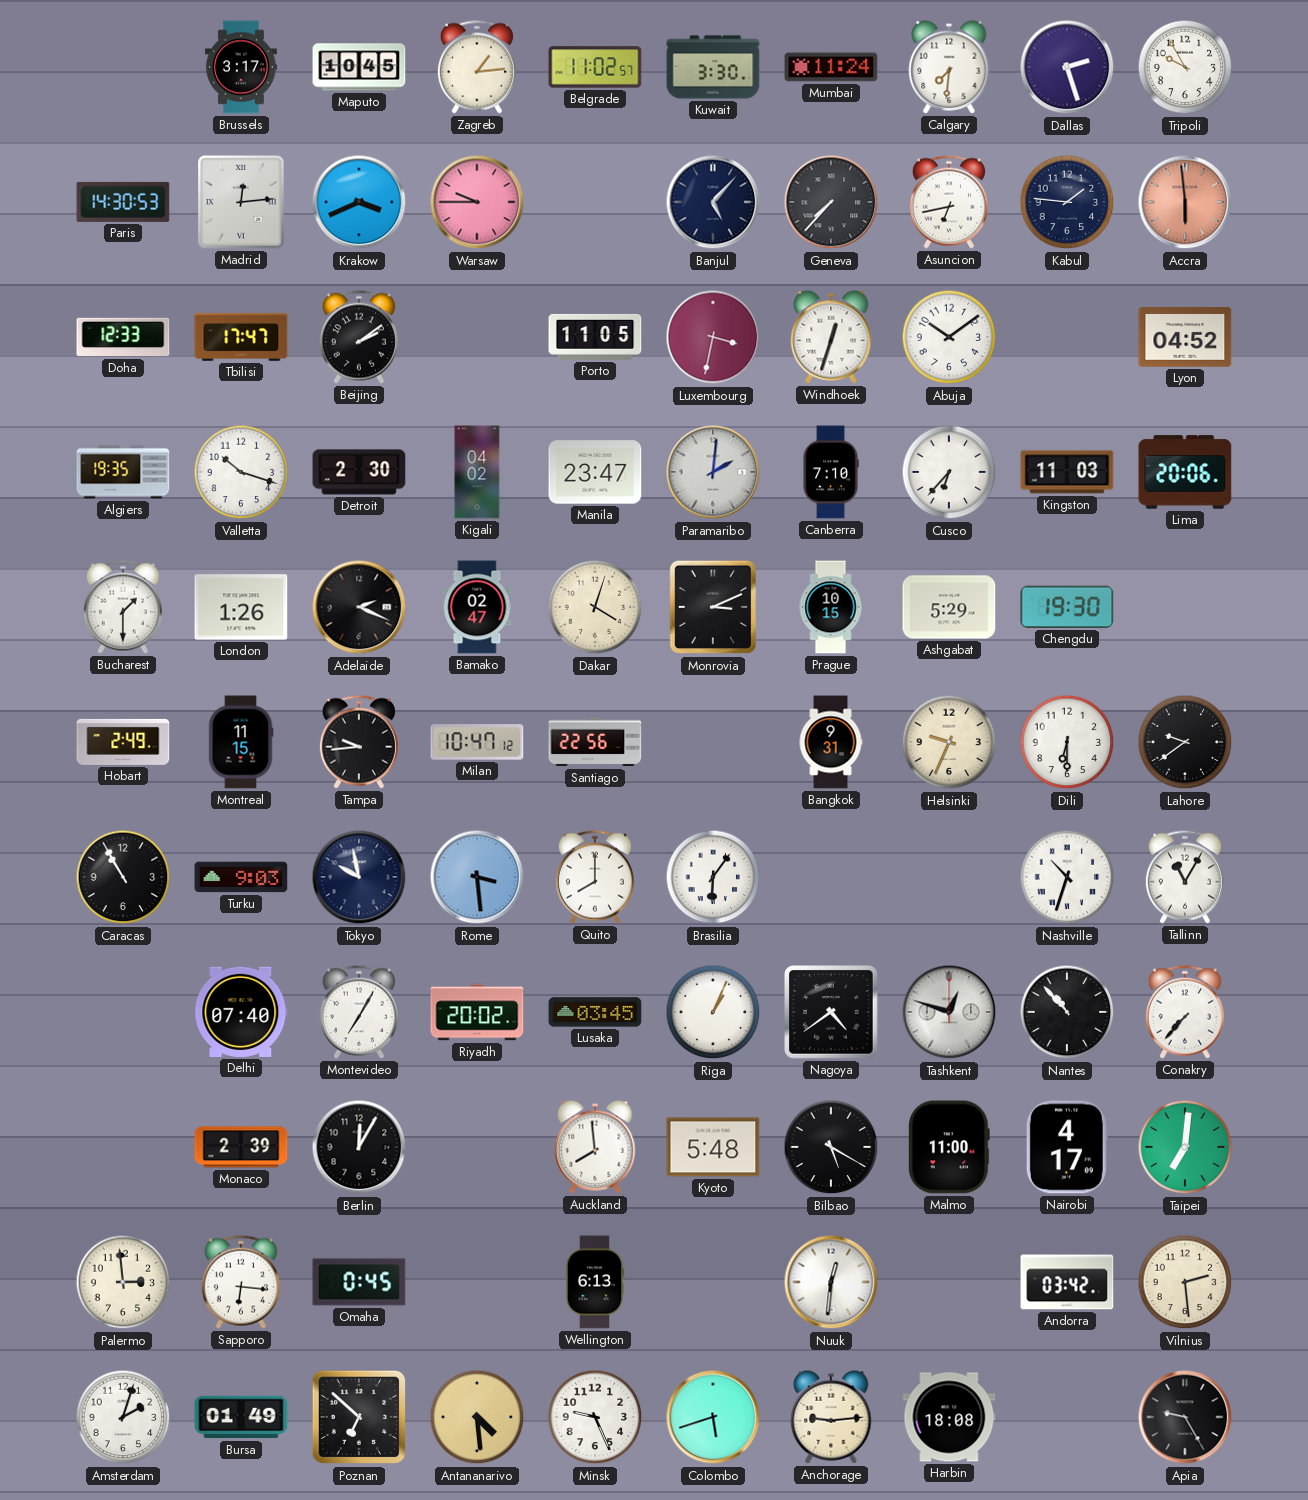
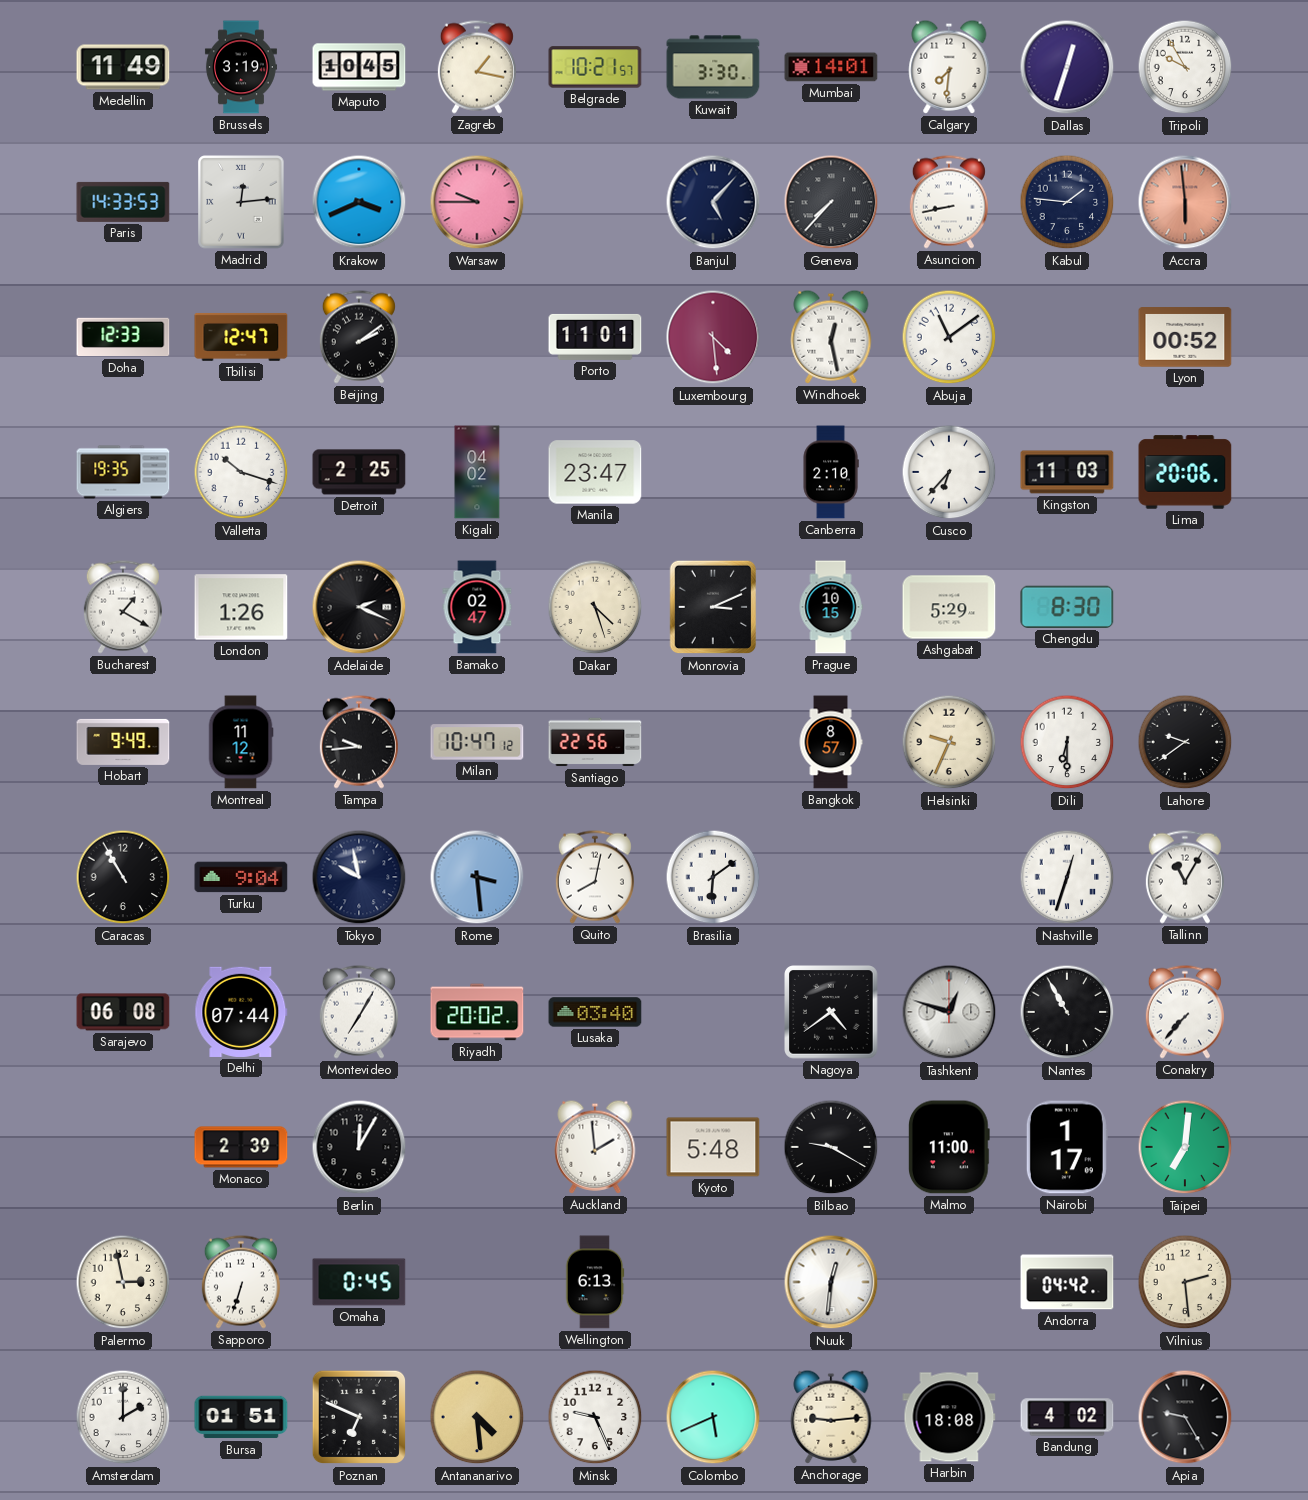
Medellin: none -> 11:49 (123, 67)
Brussels: 3:17 -> 3:19 (241, 67)
Zagreb: 1:14 -> 1:17 (477, 67)
Belgrade: 11:02 -> 10:21 (595, 67)
Mumbai: 11:24 -> 14:01 (831, 67)
Dallas: 2:27 -> 12:33 (1067, 67)
Paris: 14:30 -> 14:33 (123, 202)
Asuncion: 6:43 -> 8:43 (949, 202)
Tbilisi: 17:47 -> 12:47 (241, 337)
Porto: 11:05 -> 11:01 (595, 337)
Luxembourg: 3:32 -> 4:29 (713, 337)
Windhoek: 12:33 -> 12:28 (831, 337)
Abuja: 10:09 -> 11:09 (949, 337)
Lyon: 04:52 -> 00:52 (1185, 337)
Detroit: 2:30 -> 2:25 (359, 472)
Paramaribo: 2:01 -> none (713, 472)
Canberra: 7:10 -> 2:10 (831, 472)
Bucharest: 1:30 -> 1:20 (123, 607)
Dakar: 4:03 -> 4:27 (595, 607)
Chengdu: 19:30 -> 8:30 (1067, 607)
Hobart: 2:49 -> 9:49 (123, 742)
Montreal: 11:15 -> 11:12 (241, 742)
Bangkok: 9:31 -> 8:57 (831, 742)
Turku: 9:03 -> 9:04 (241, 877)
Quito: 8:00 -> 8:02 (595, 877)
Brasilia: 6:06 -> 6:09 (713, 877)
Nashville: 10:33 -> 12:33 (1067, 877)
Sarajevo: none -> 06:08 (123, 1012)
Delhi: 07:40 -> 07:44 (241, 1012)
Lusaka: 03:45 -> 03:40 (595, 1012)
Riga: 1:04 -> none (713, 1012)
Nantes: 10:53 -> 10:55 (1067, 1012)
Auckland: 7:59 -> 1:59 (595, 1147)
Bilbao: 5:20 -> 9:20 (831, 1147)
Nairobi: 4:17 -> 1:17 (1067, 1147)
Palermo: 2:59 -> 2:58 (123, 1282)
Sapporo: 6:16 -> 6:33 (241, 1282)
Andorra: 03:42 -> 04:42 (1067, 1282)
Amsterdam: 2:03 -> 2:00 (123, 1417)
Bursa: 01:49 -> 01:51 (241, 1417)
Poznan: 6:52 -> 6:49 (359, 1417)
Colombo: 5:42 -> 5:41 (713, 1417)
Bandung: none -> 4:02 (1067, 1417)
